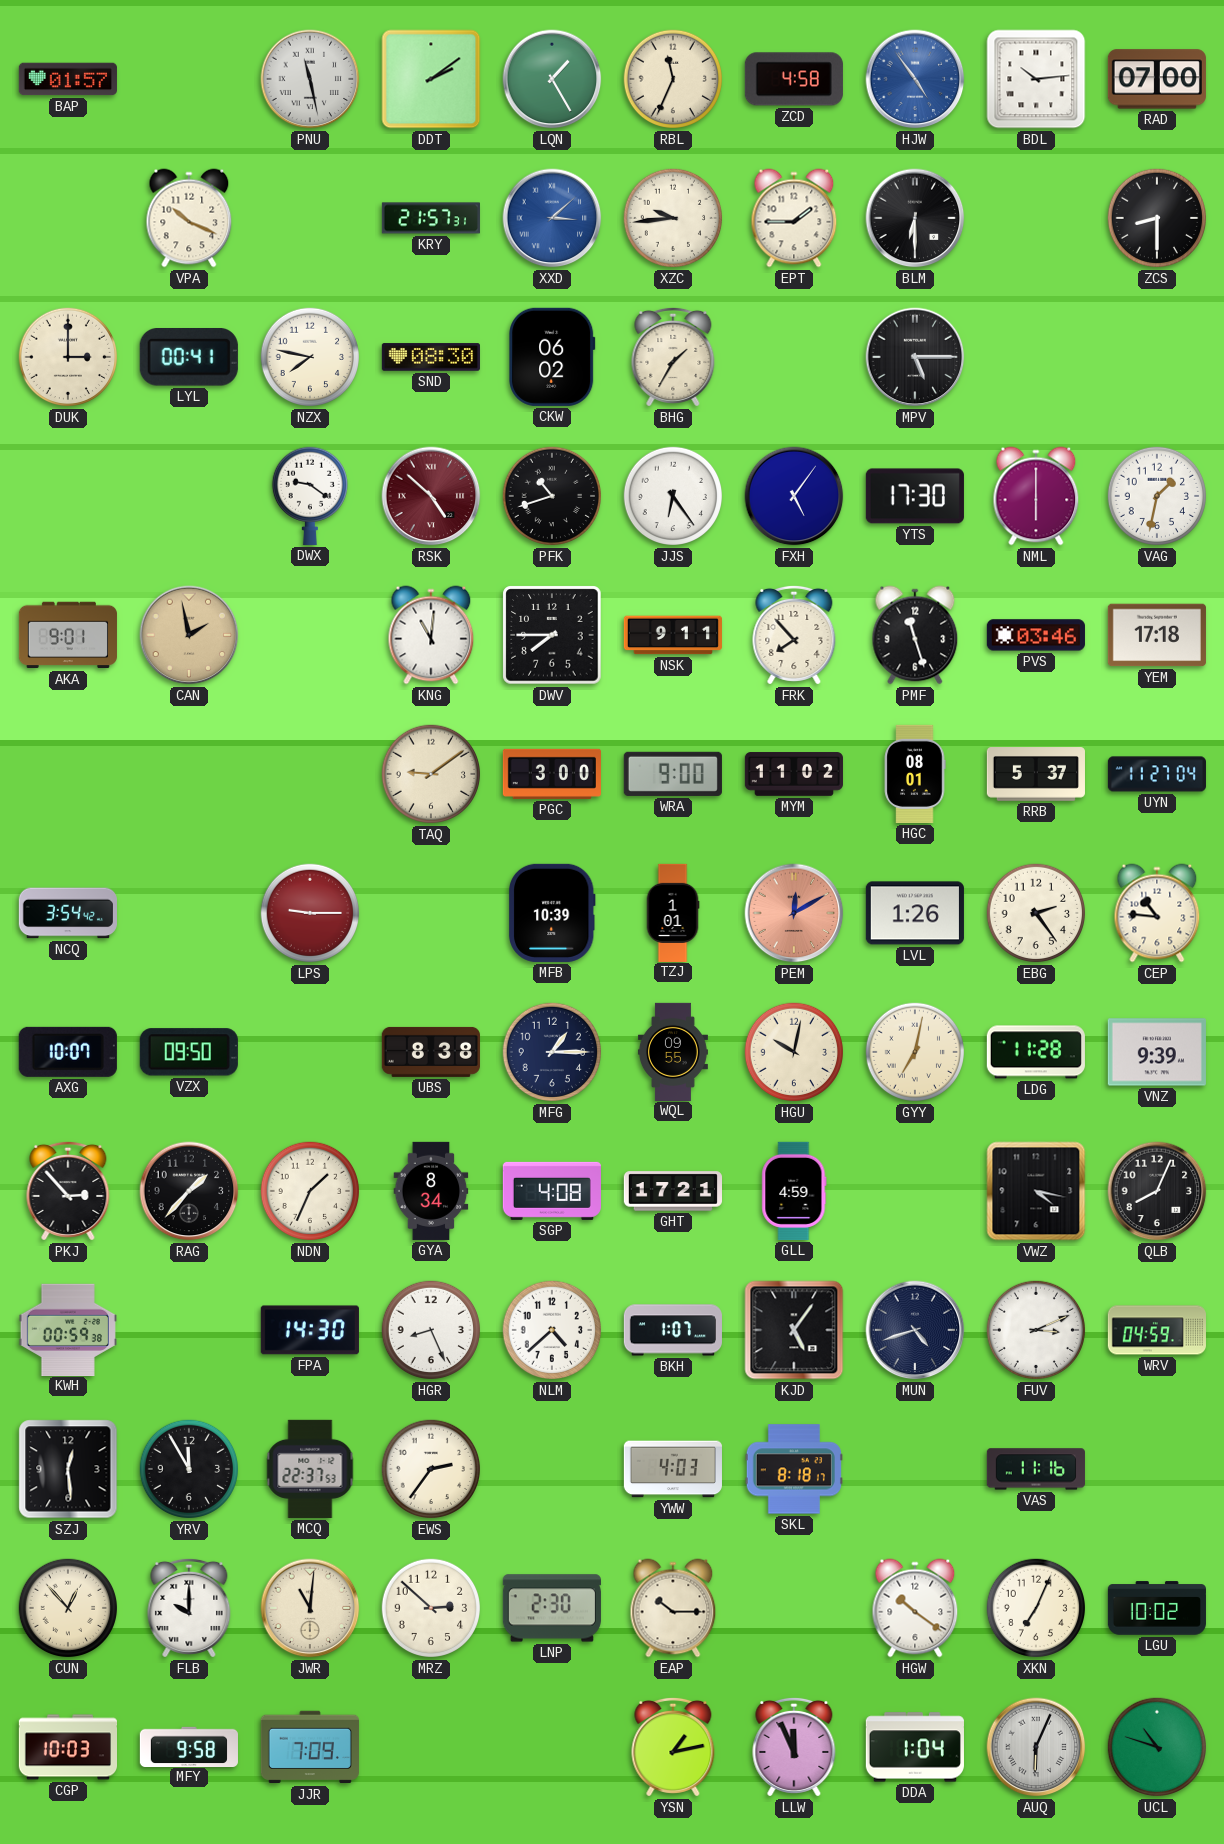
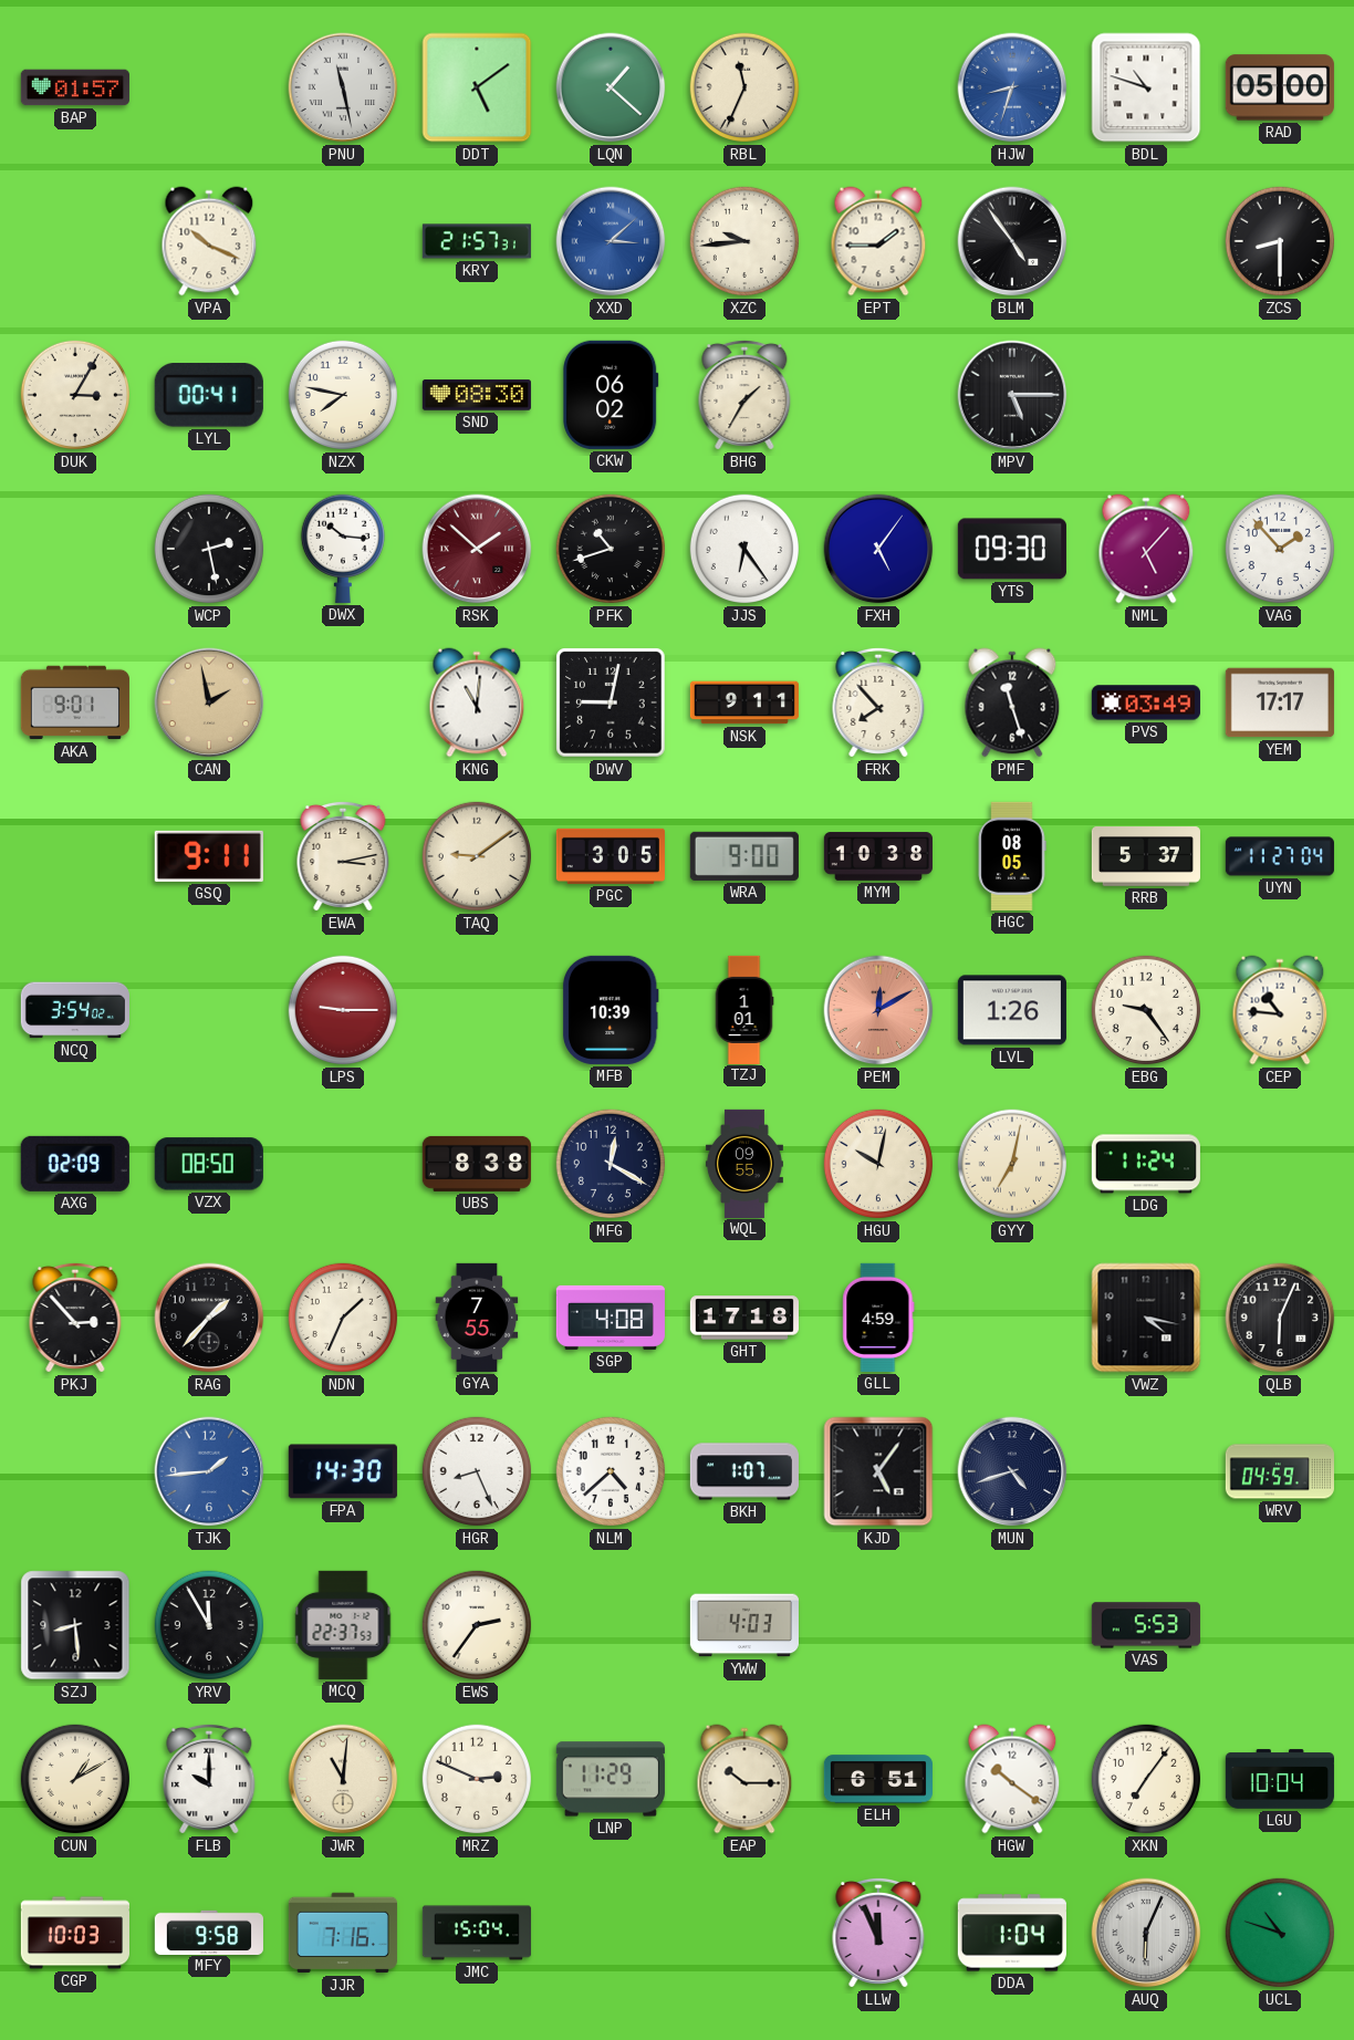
DDT: 2:09 -> 5:09 (477, 87)
LQN: 1:25 -> 1:22 (611, 87)
ZCD: 4:58 -> none (794, 79)
HJW: 4:54 -> 8:33 (1012, 87)
BDL: 10:14 -> 10:48 (1146, 87)
RAD: 07:00 -> 05:00 (1280, 87)
BLM: 6:30 -> 4:54 (1012, 241)
DUK: 3:00 -> 3:05 (74, 395)
WCP: none -> 2:28 (208, 549)
DWX: 9:21 -> 10:16 (342, 549)
RSK: 4:52 -> 1:52 (477, 549)
YTS: 17:30 -> 09:30 (1012, 549)
NML: 6:00 -> 5:07 (1146, 549)
VAG: 1:32 -> 1:53 (1279, 549)
DWV: 7:45 -> 9:02 (611, 702)
PVS: 03:46 -> 03:49 (1146, 702)
YEM: 17:18 -> 17:17 (1280, 702)
GSQ: none -> 9:11 (209, 856)
EWA: none -> 3:13 (343, 856)
PGC: 3:00 -> 3:05 (611, 856)
MYM: 11:02 -> 10:38 (878, 856)
HGC: 08:01 -> 08:05 (1012, 856)
NCQ: 3:54:42 -> 3:54:02 (75, 1010)
EBG: 2:24 -> 9:24 (1145, 1010)
AXG: 10:07 -> 02:09 (75, 1164)
VZX: 09:50 -> 08:50 (209, 1164)
MFG: 1:15 -> 12:20 (610, 1164)
LDG: 11:28 -> 11:24 (1146, 1164)
VNZ: 9:39 -> none (1157, 1052)
GYA: 8:34 -> 7:55 (477, 1318)
GHT: 17:21 -> 17:18 (743, 1318)
QLB: 8:04 -> 6:04 (1280, 1318)
KWH: 00:59 -> none (68, 1329)
TJK: none -> 1:44 (209, 1471)
FUV: 3:11 -> none (1035, 1330)
SZJ: 12:29 -> 8:29 (75, 1625)
SKL: 8:18 -> none (794, 1469)
VAS: 11:16 -> 5:53 (1146, 1625)
CUN: 12:53 -> 1:10 (74, 1779)
MRZ: 2:52 -> 2:49 (476, 1779)
LNP: 2:30 -> 11:29 (611, 1779)
ELH: none -> 6:51 (877, 1779)
XKN: 7:04 -> 7:06 (1145, 1779)
LGU: 10:02 -> 10:04 (1279, 1779)
JJR: 7:09 -> 7:16 (343, 1933)
JMC: none -> 15:04 (476, 1933)
YSN: 1:13 -> none (673, 1747)
